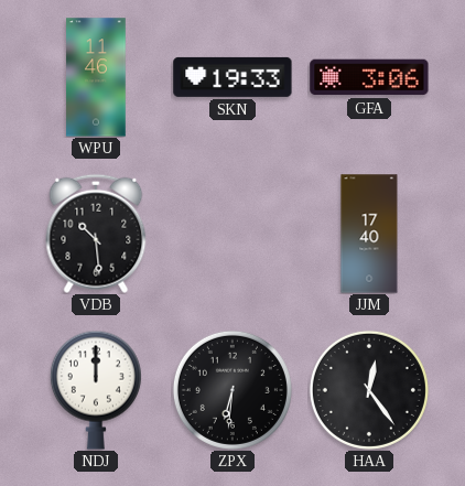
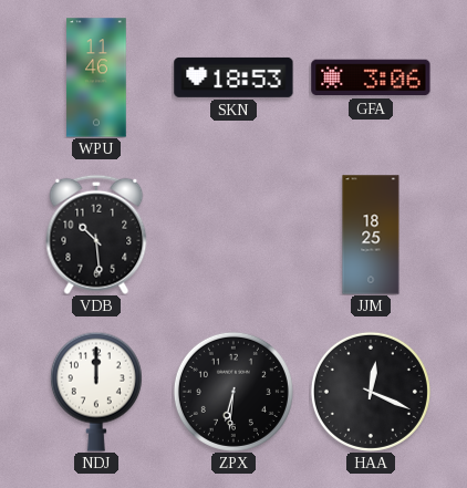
SKN: 19:33 -> 18:53 (233, 77)
JJM: 17:40 -> 18:25 (371, 235)
HAA: 12:24 -> 12:19 (371, 392)
